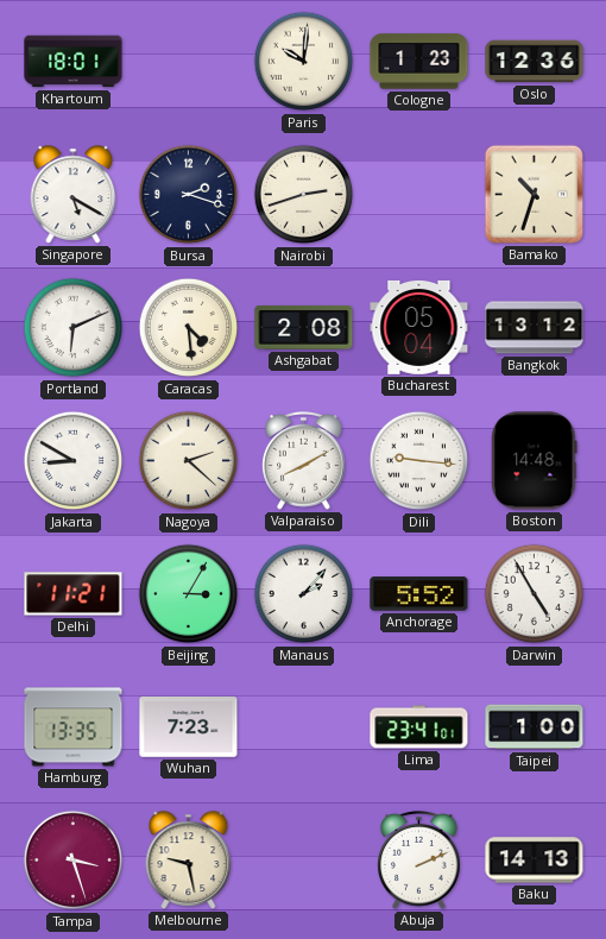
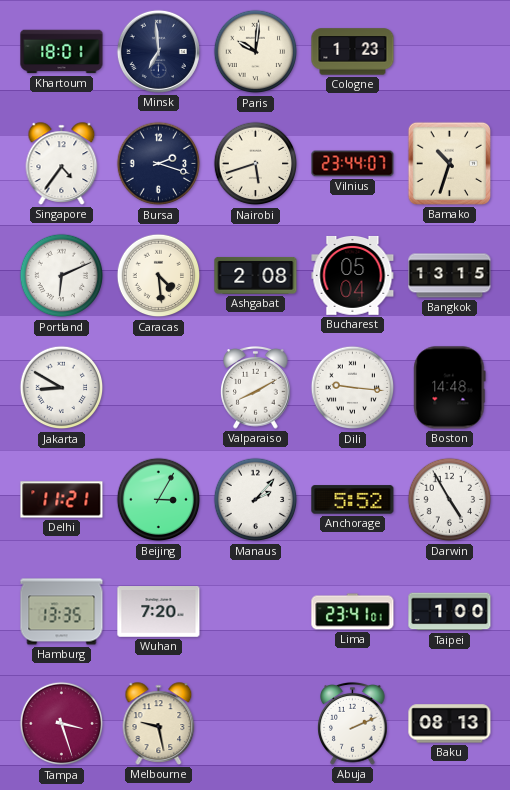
Minsk: none -> 6:59 (158, 51)
Oslo: 12:36 -> none (535, 62)
Singapore: 5:20 -> 4:36 (62, 164)
Nairobi: 2:42 -> 5:42 (256, 164)
Vilnius: none -> 23:44 (353, 164)
Bangkok: 13:12 -> 13:15 (450, 276)
Nagoya: 2:22 -> none (189, 461)
Wuhan: 7:23 -> 7:20 (159, 612)
Baku: 14:13 -> 08:13 (450, 724)
